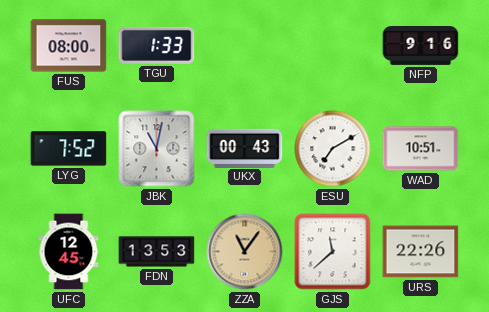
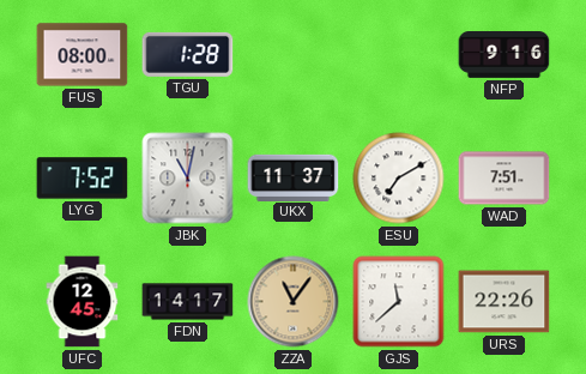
TGU: 1:33 -> 1:28 (188, 54)
UKX: 00:43 -> 11:37 (294, 177)
WAD: 10:51 -> 7:51 (505, 179)
FDN: 13:53 -> 14:17 (188, 302)
